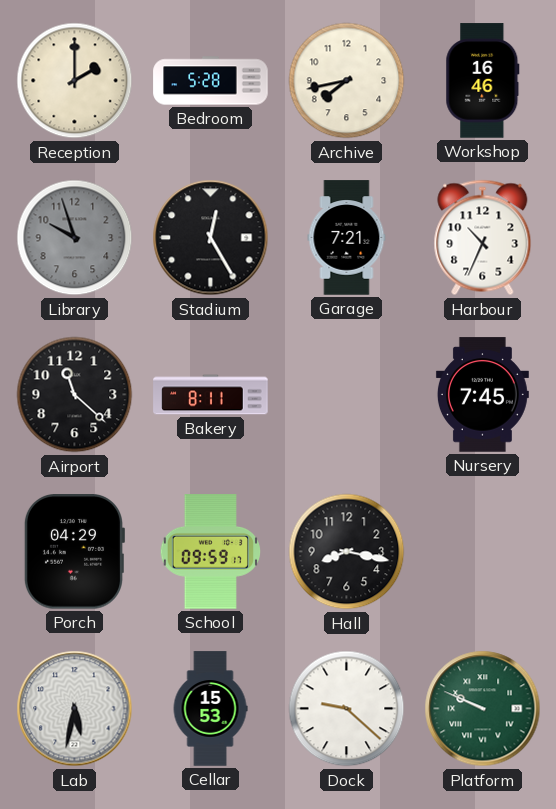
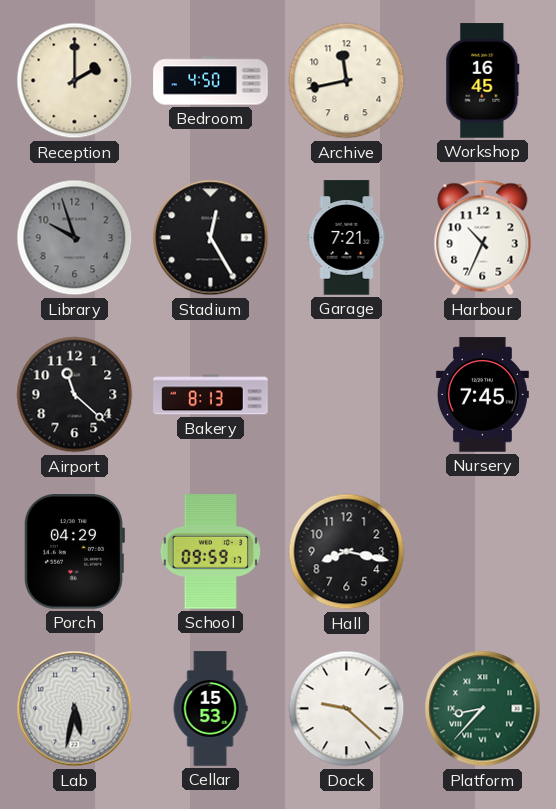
Bedroom: 5:28 -> 4:50 (211, 81)
Archive: 7:43 -> 11:43 (347, 81)
Workshop: 16:46 -> 16:45 (483, 81)
Bakery: 8:11 -> 8:13 (211, 395)
Platform: 9:49 -> 8:37 (483, 709)
